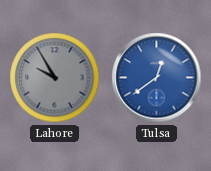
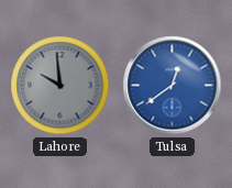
Lahore: 9:55 -> 9:59 (60, 86)
